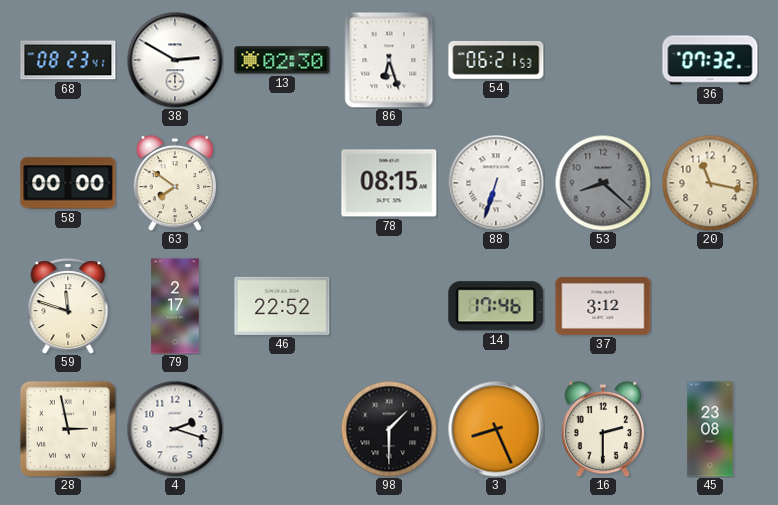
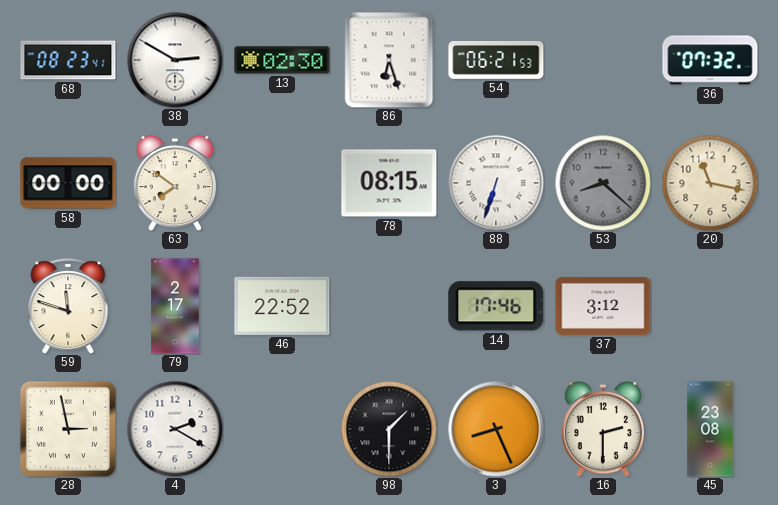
4: 2:18 -> 2:20 (175, 429)
